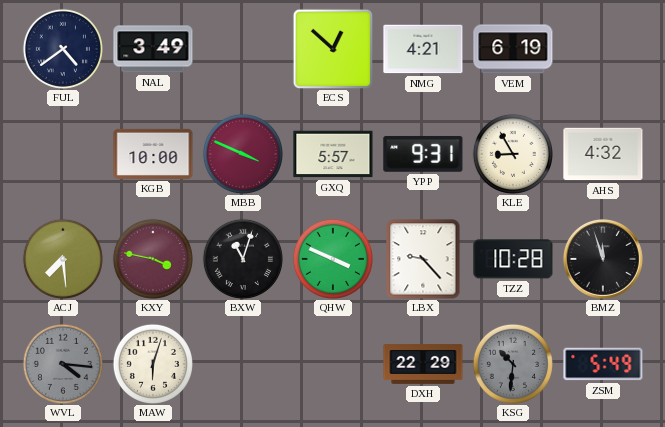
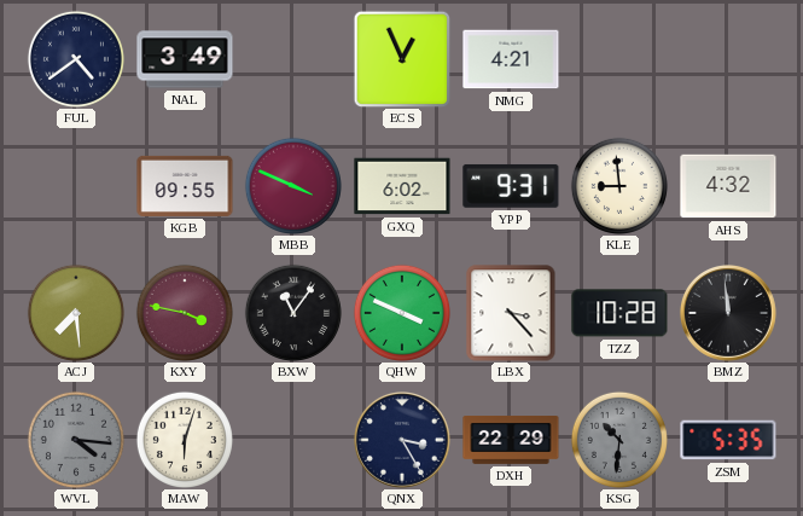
ECS: 12:52 -> 12:56 (402, 59)
VEM: 6:19 -> none (513, 49)
KGB: 10:00 -> 09:55 (185, 186)
GXQ: 5:57 -> 6:02 (402, 186)
KLE: 8:55 -> 8:59 (619, 186)
BXW: 11:03 -> 11:06 (293, 313)
LBX: 9:23 -> 3:23 (511, 313)
BMZ: 11:57 -> 11:59 (728, 313)
QNX: none -> 3:25 (402, 440)
ZSM: 5:49 -> 5:35 (728, 440)
